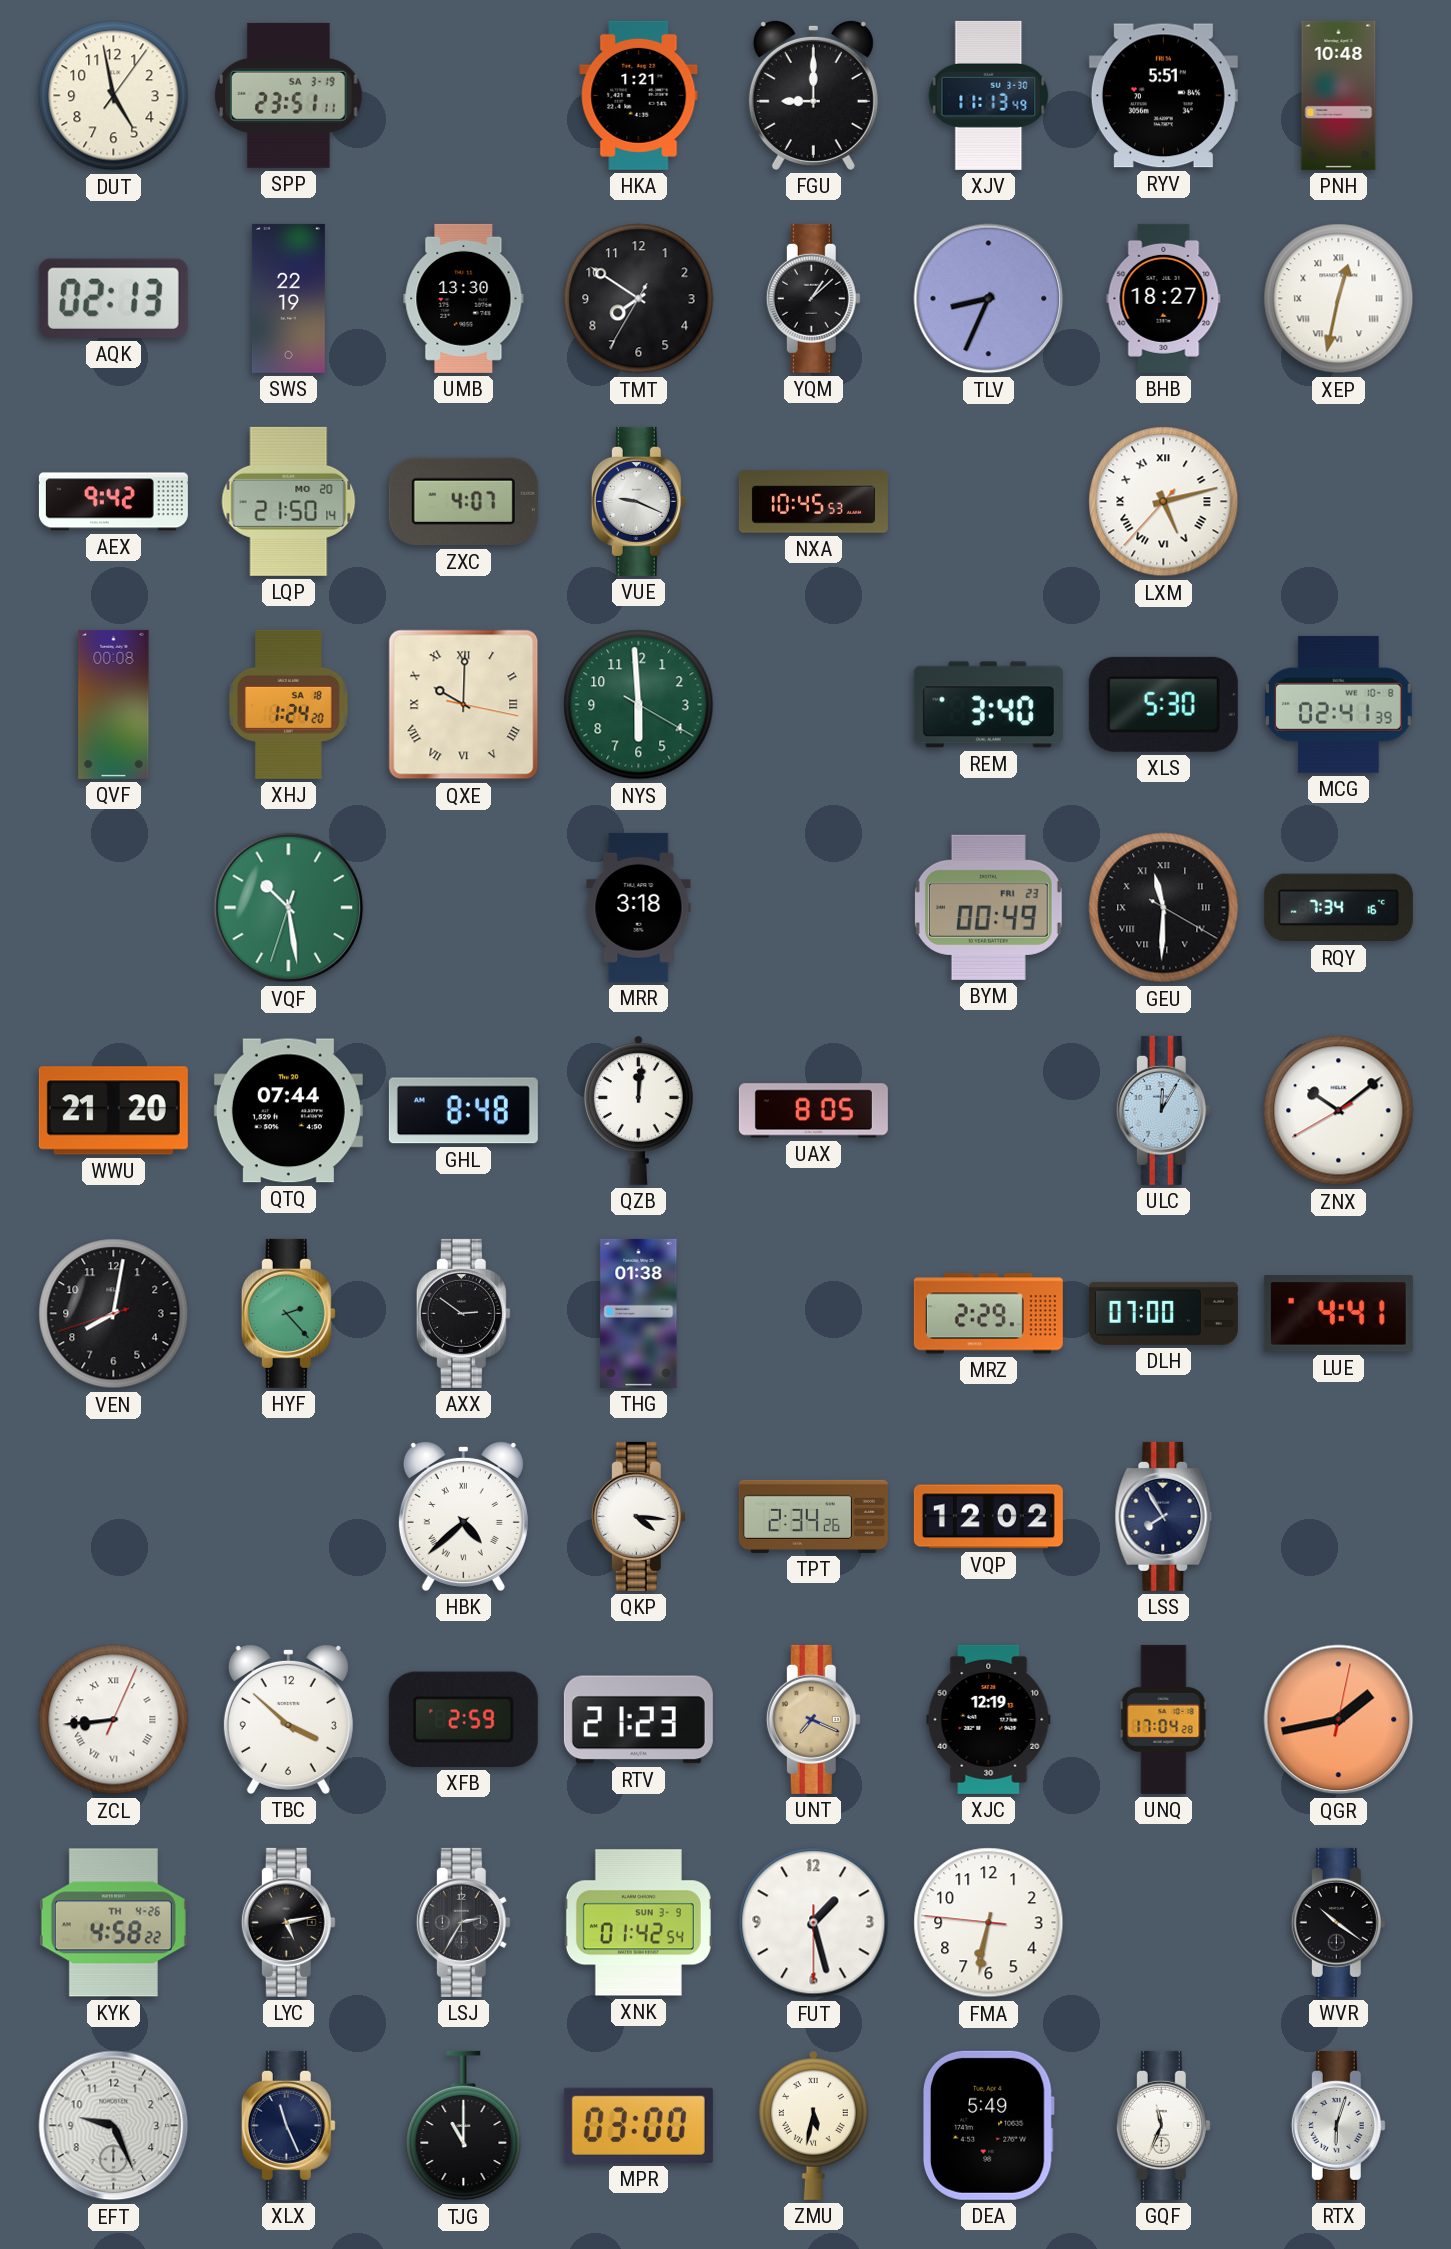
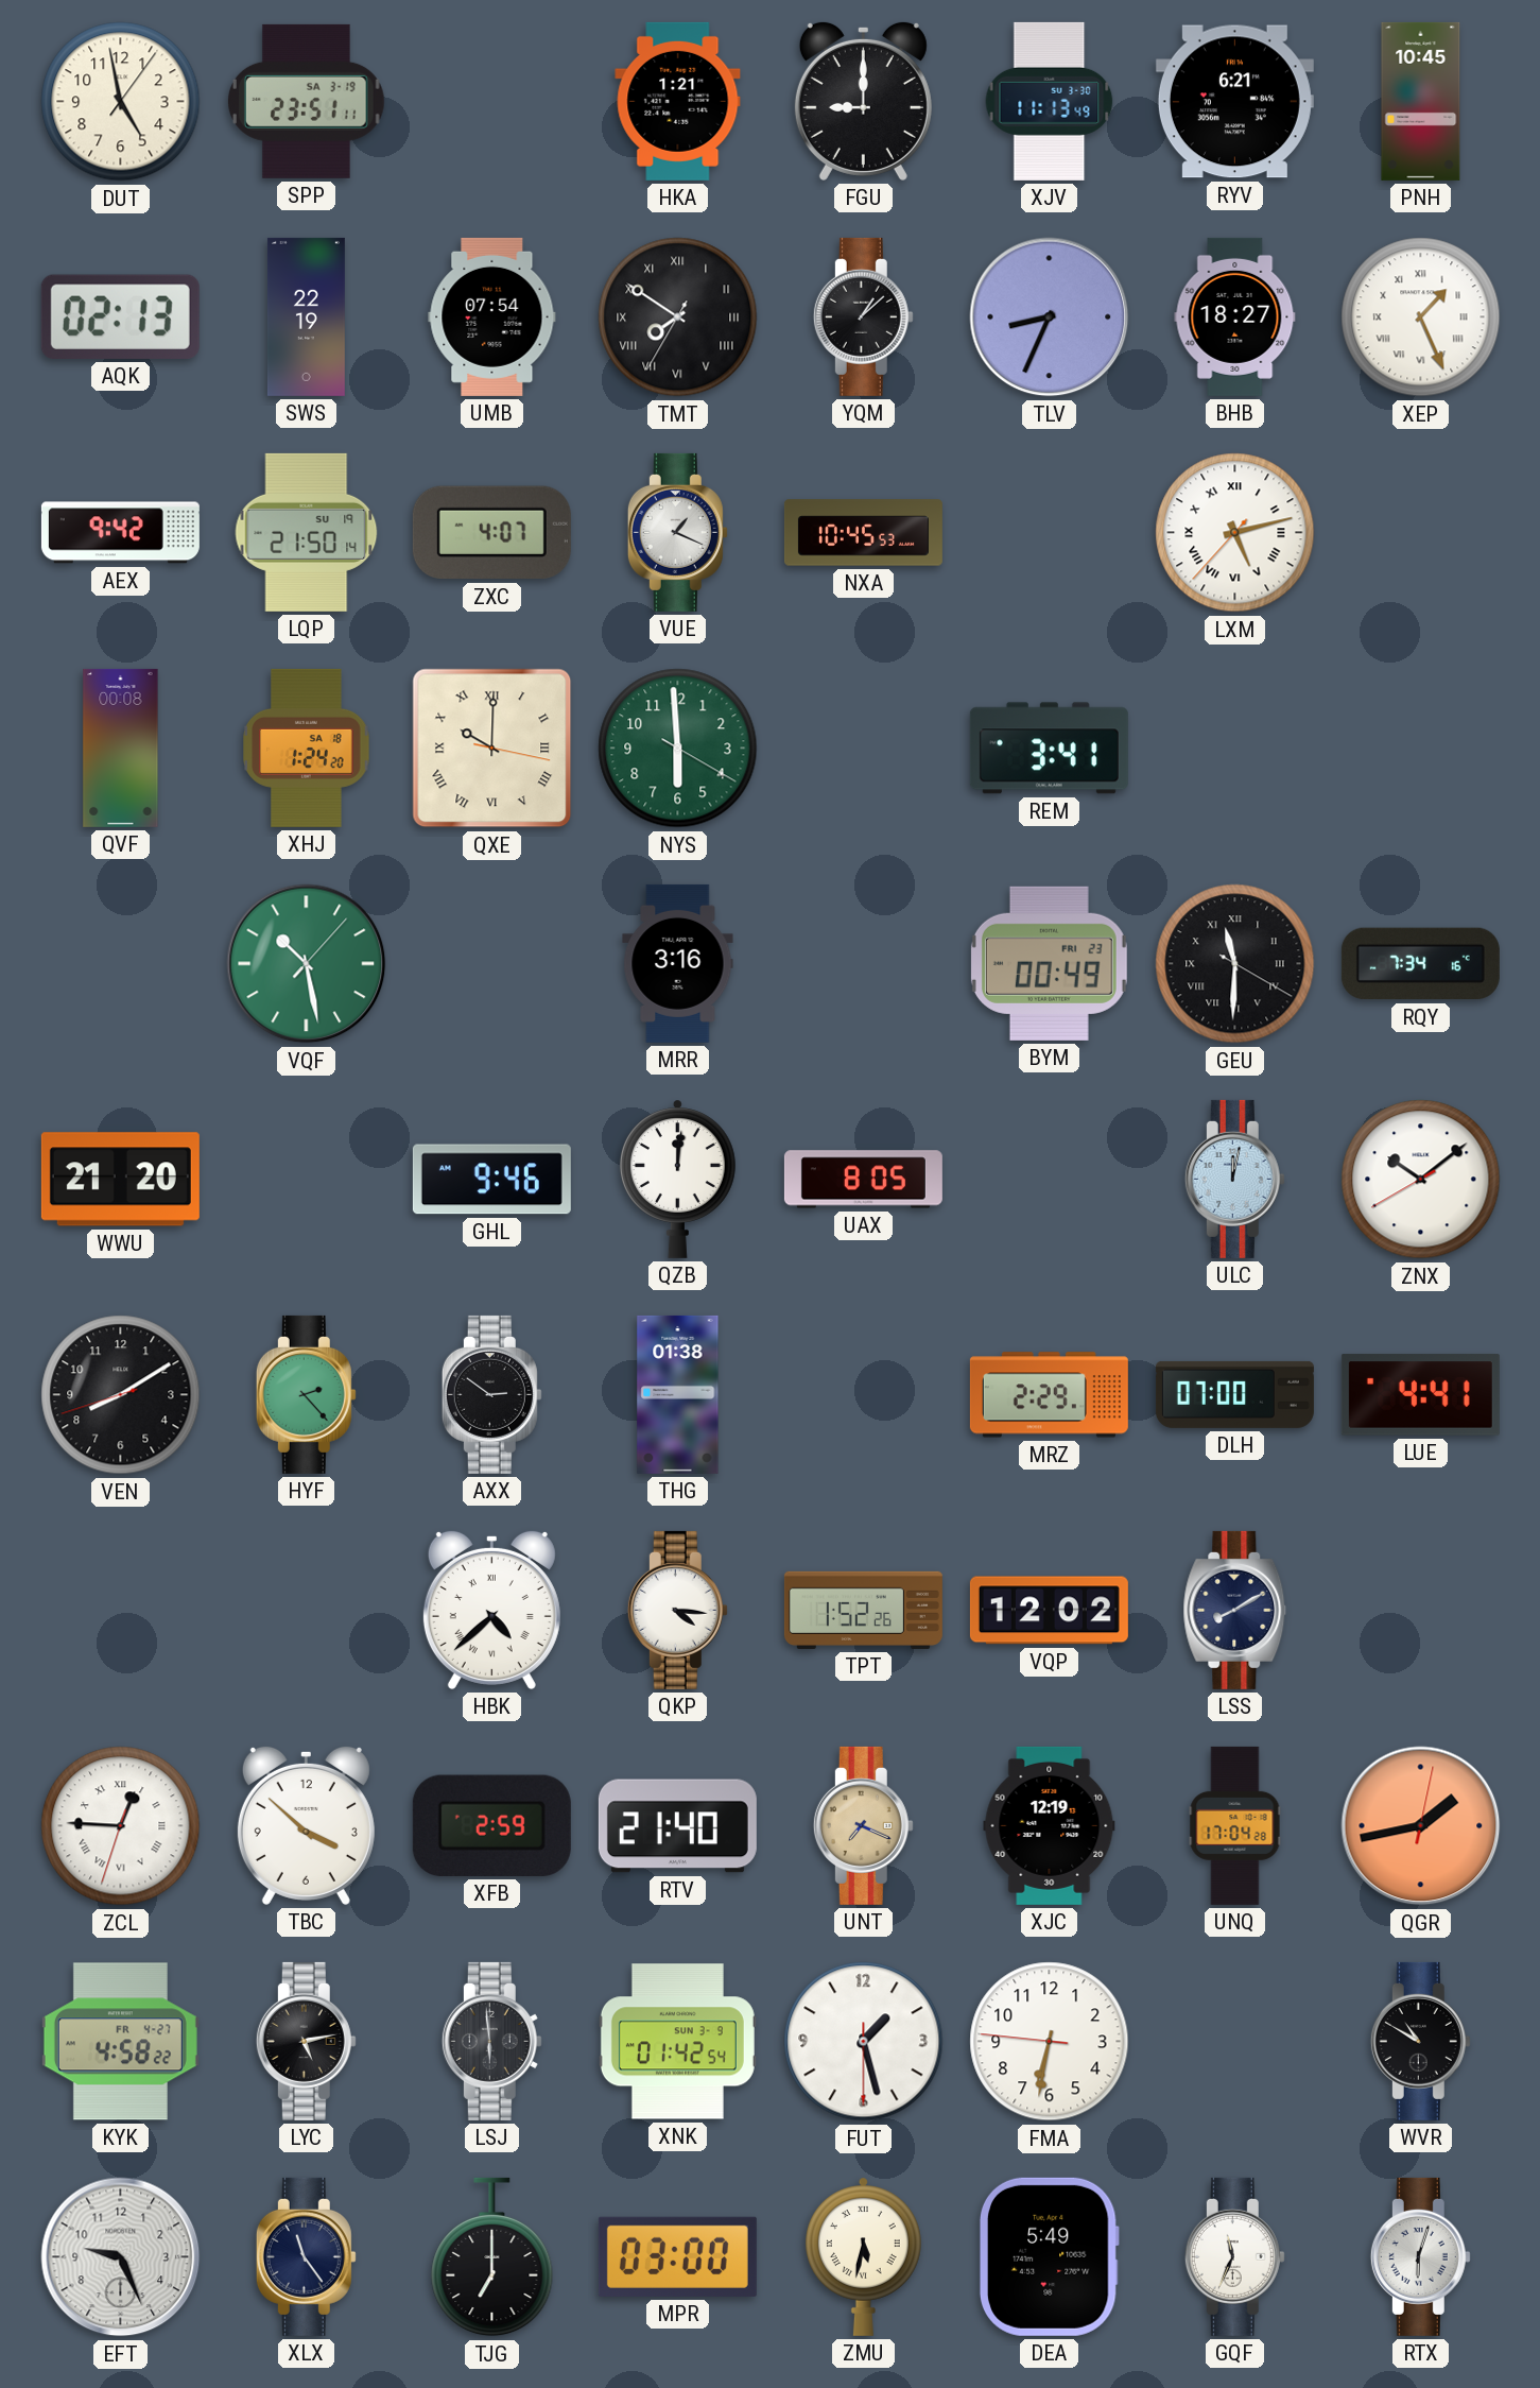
RYV: 5:51 -> 6:21 (1234, 102)
PNH: 10:48 -> 10:45 (1421, 101)
UMB: 13:30 -> 07:54 (492, 316)
TMT numerals: Arabic -> Roman (678, 317)
XEP: 12:32 -> 1:26 (1421, 317)
LQP date: MO 20 -> SU 19 (307, 532)
VUE: 9:19 -> 1:19 (677, 532)
REM: 3:40 -> 3:41 (1049, 749)
XLS: 5:30 -> none (1163, 704)
MCG: 02:41 -> none (1339, 704)
VQF: 10:28:33 -> 10:28:07 (307, 964)
MRR: 3:18 -> 3:16 (678, 963)
QTQ: 07:44 -> none (288, 1111)
GHL: 8:48 -> 9:46 (491, 1180)
ULC: 12:05 -> 12:02 (1234, 1179)
VEN: 8:01 -> 8:09 (121, 1395)
TPT: 2:34 -> 1:52 (863, 1610)
LSS: 7:55 -> 8:10 (1235, 1610)
ZCL: 8:44 -> 12:45 (121, 1826)
RTV: 21:23 -> 21:40 (677, 1826)
KYK date: TH 4-26 -> FR 4-27 (120, 2042)
LSJ: 2:35 -> 5:59 (491, 2041)
WVR: 10:21 -> 10:50 (1420, 2041)
XLX: 11:26 -> 11:24 (306, 2256)
TJG: 11:00 -> 7:00 (492, 2257)
